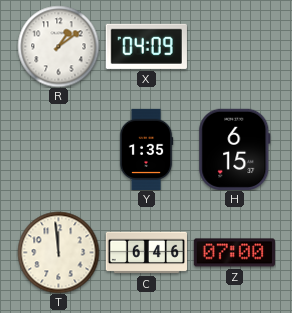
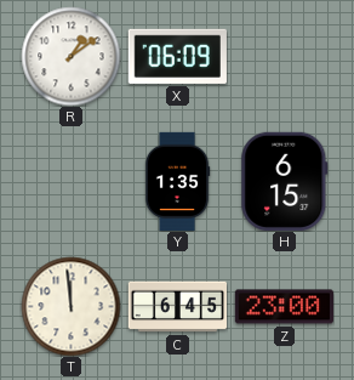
X: 04:09 -> 06:09 (177, 56)
C: 6:46 -> 6:45 (177, 307)
Z: 07:00 -> 23:00 (284, 307)
